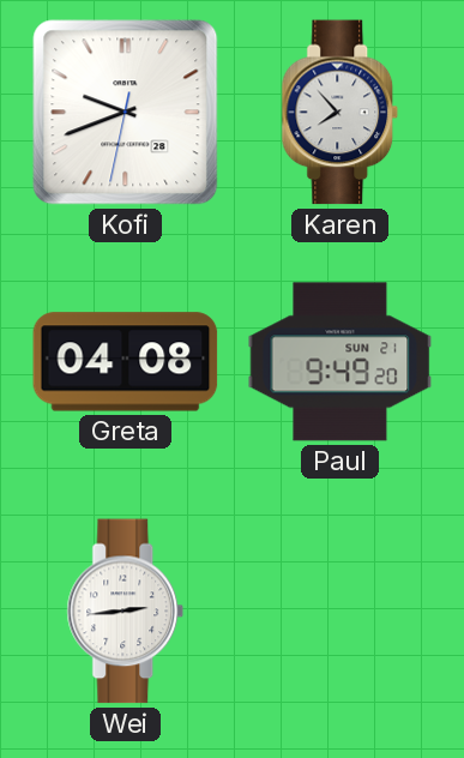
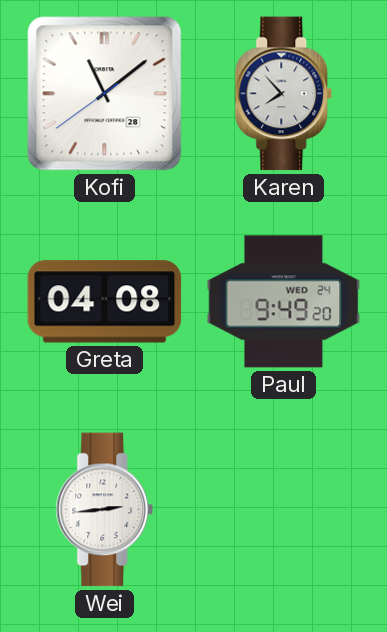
Kofi: 9:41 -> 11:08 (105, 94)
Paul date: SUN 21 -> WED 24 (284, 302)
